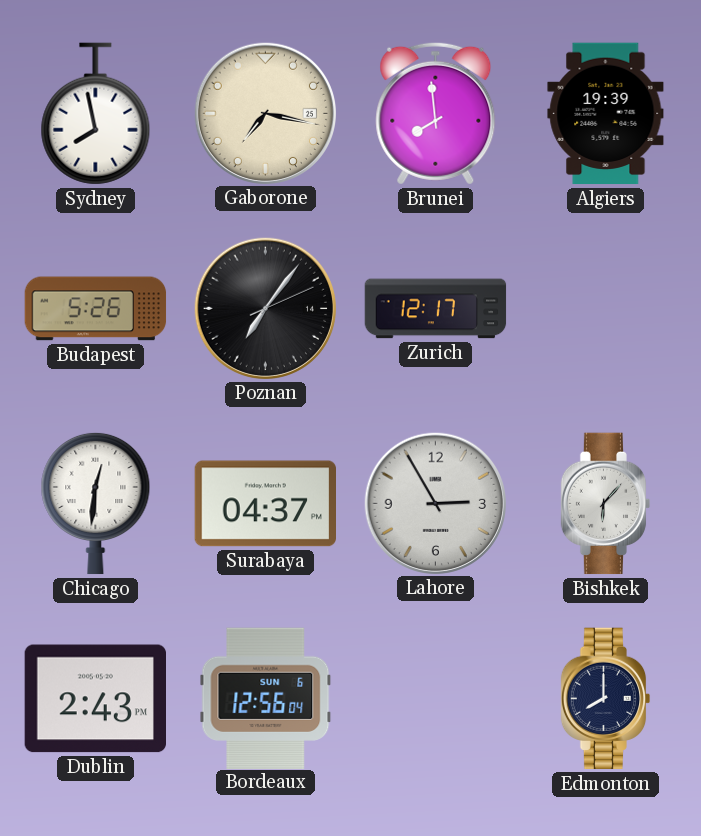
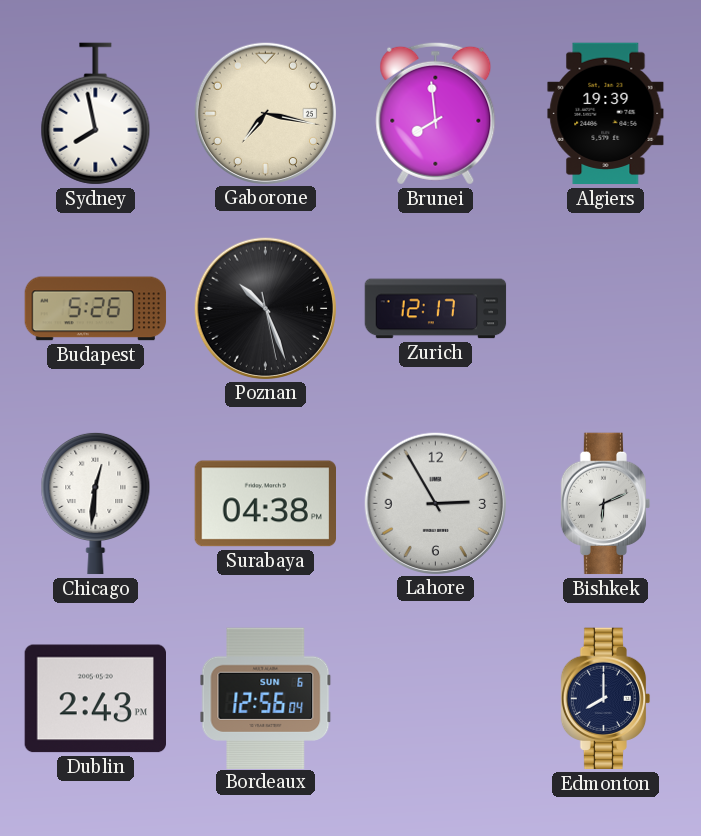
Poznan: 7:06 -> 10:26 (265, 308)
Surabaya: 04:37 -> 04:38 (266, 504)
Bishkek: 6:07 -> 6:11 (606, 504)
